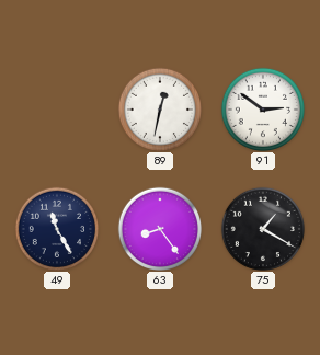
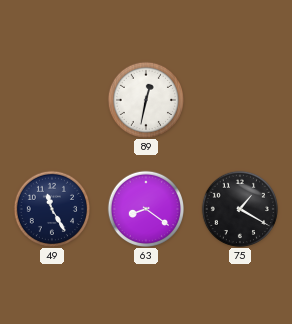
91: 2:51 -> none (262, 108)
63: 8:24 -> 8:21 (145, 208)
